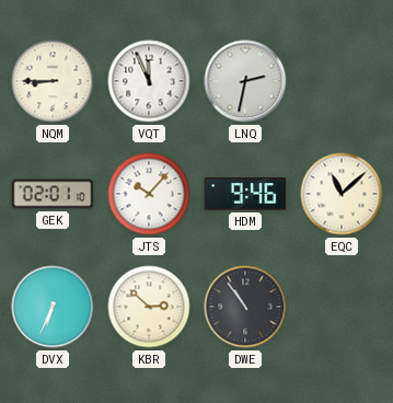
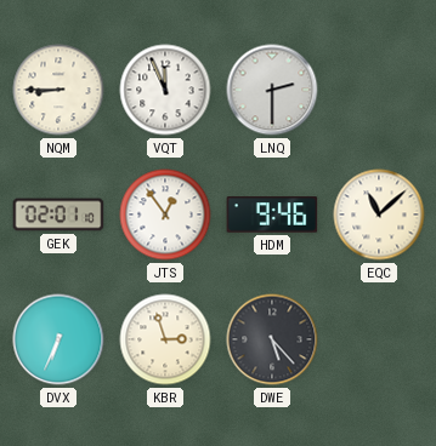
LNQ: 2:32 -> 2:30 (272, 90)
JTS: 10:07 -> 12:54 (165, 215)
KBR: 2:52 -> 2:57 (165, 339)
DWE: 10:54 -> 5:23 (272, 339)
